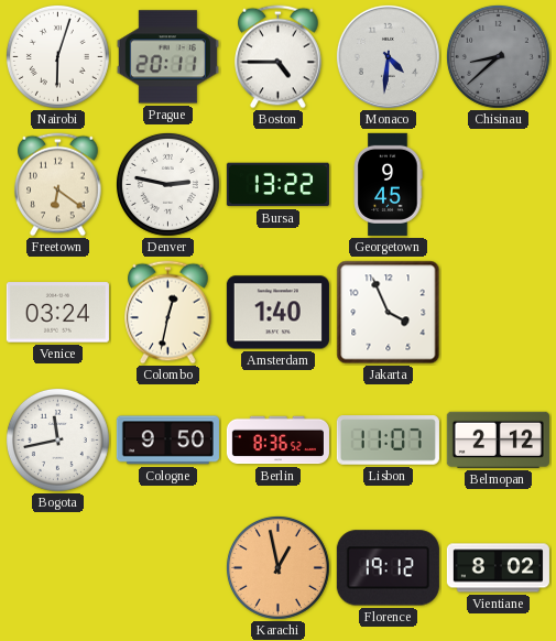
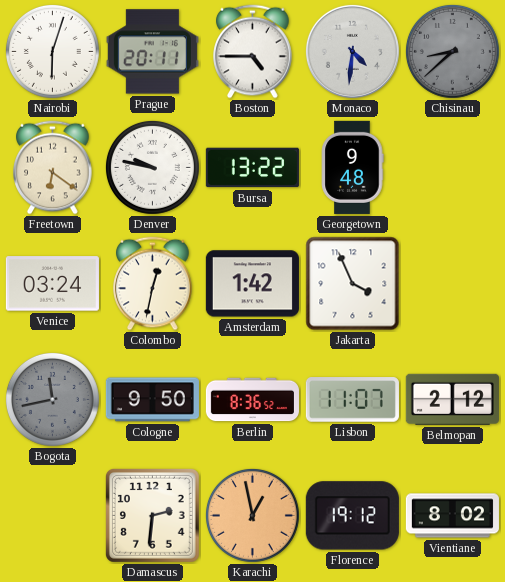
Denver: 2:47 -> 9:47 (152, 167)
Georgetown: 9:45 -> 9:48 (352, 167)
Amsterdam: 1:40 -> 1:42 (252, 284)
Bogota dial: white -> grey (52, 399)
Damascus: none -> 2:31 (152, 515)
